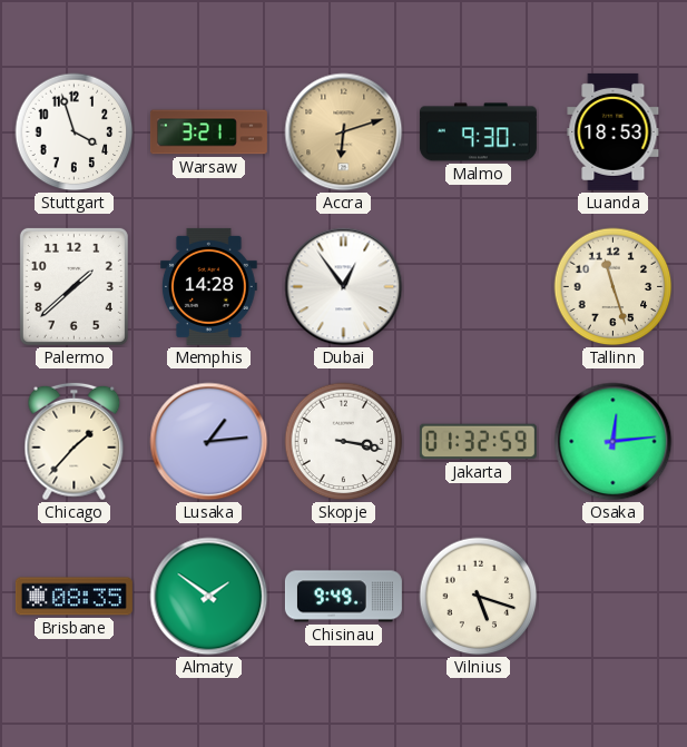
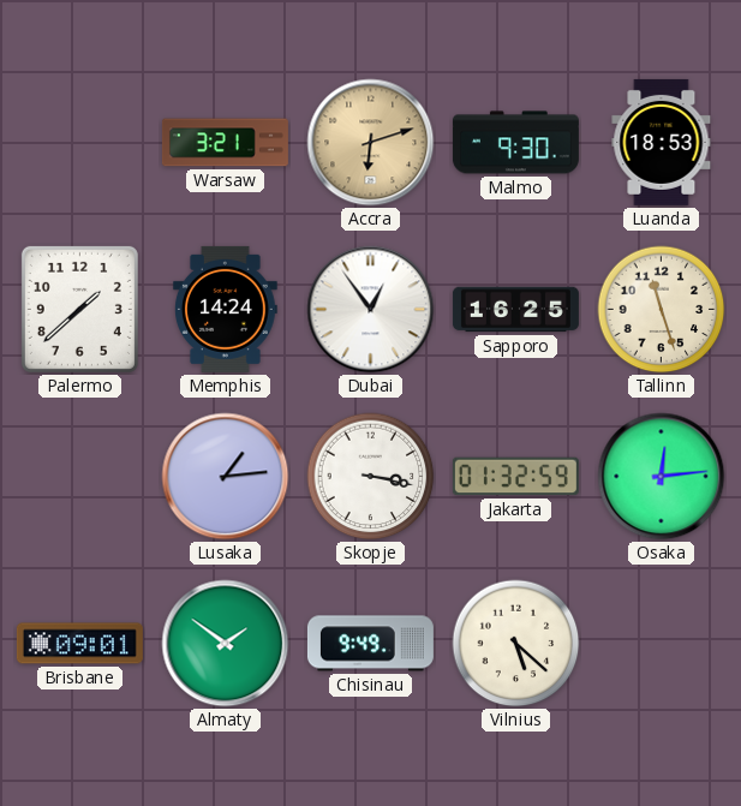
Stuttgart: 3:57 -> none (75, 132)
Memphis: 14:28 -> 14:24 (226, 309)
Sapporo: none -> 16:25 (515, 310)
Chicago: 1:37 -> none (75, 442)
Brisbane: 08:35 -> 09:01 (79, 644)
Vilnius: 5:18 -> 5:22 (516, 644)
